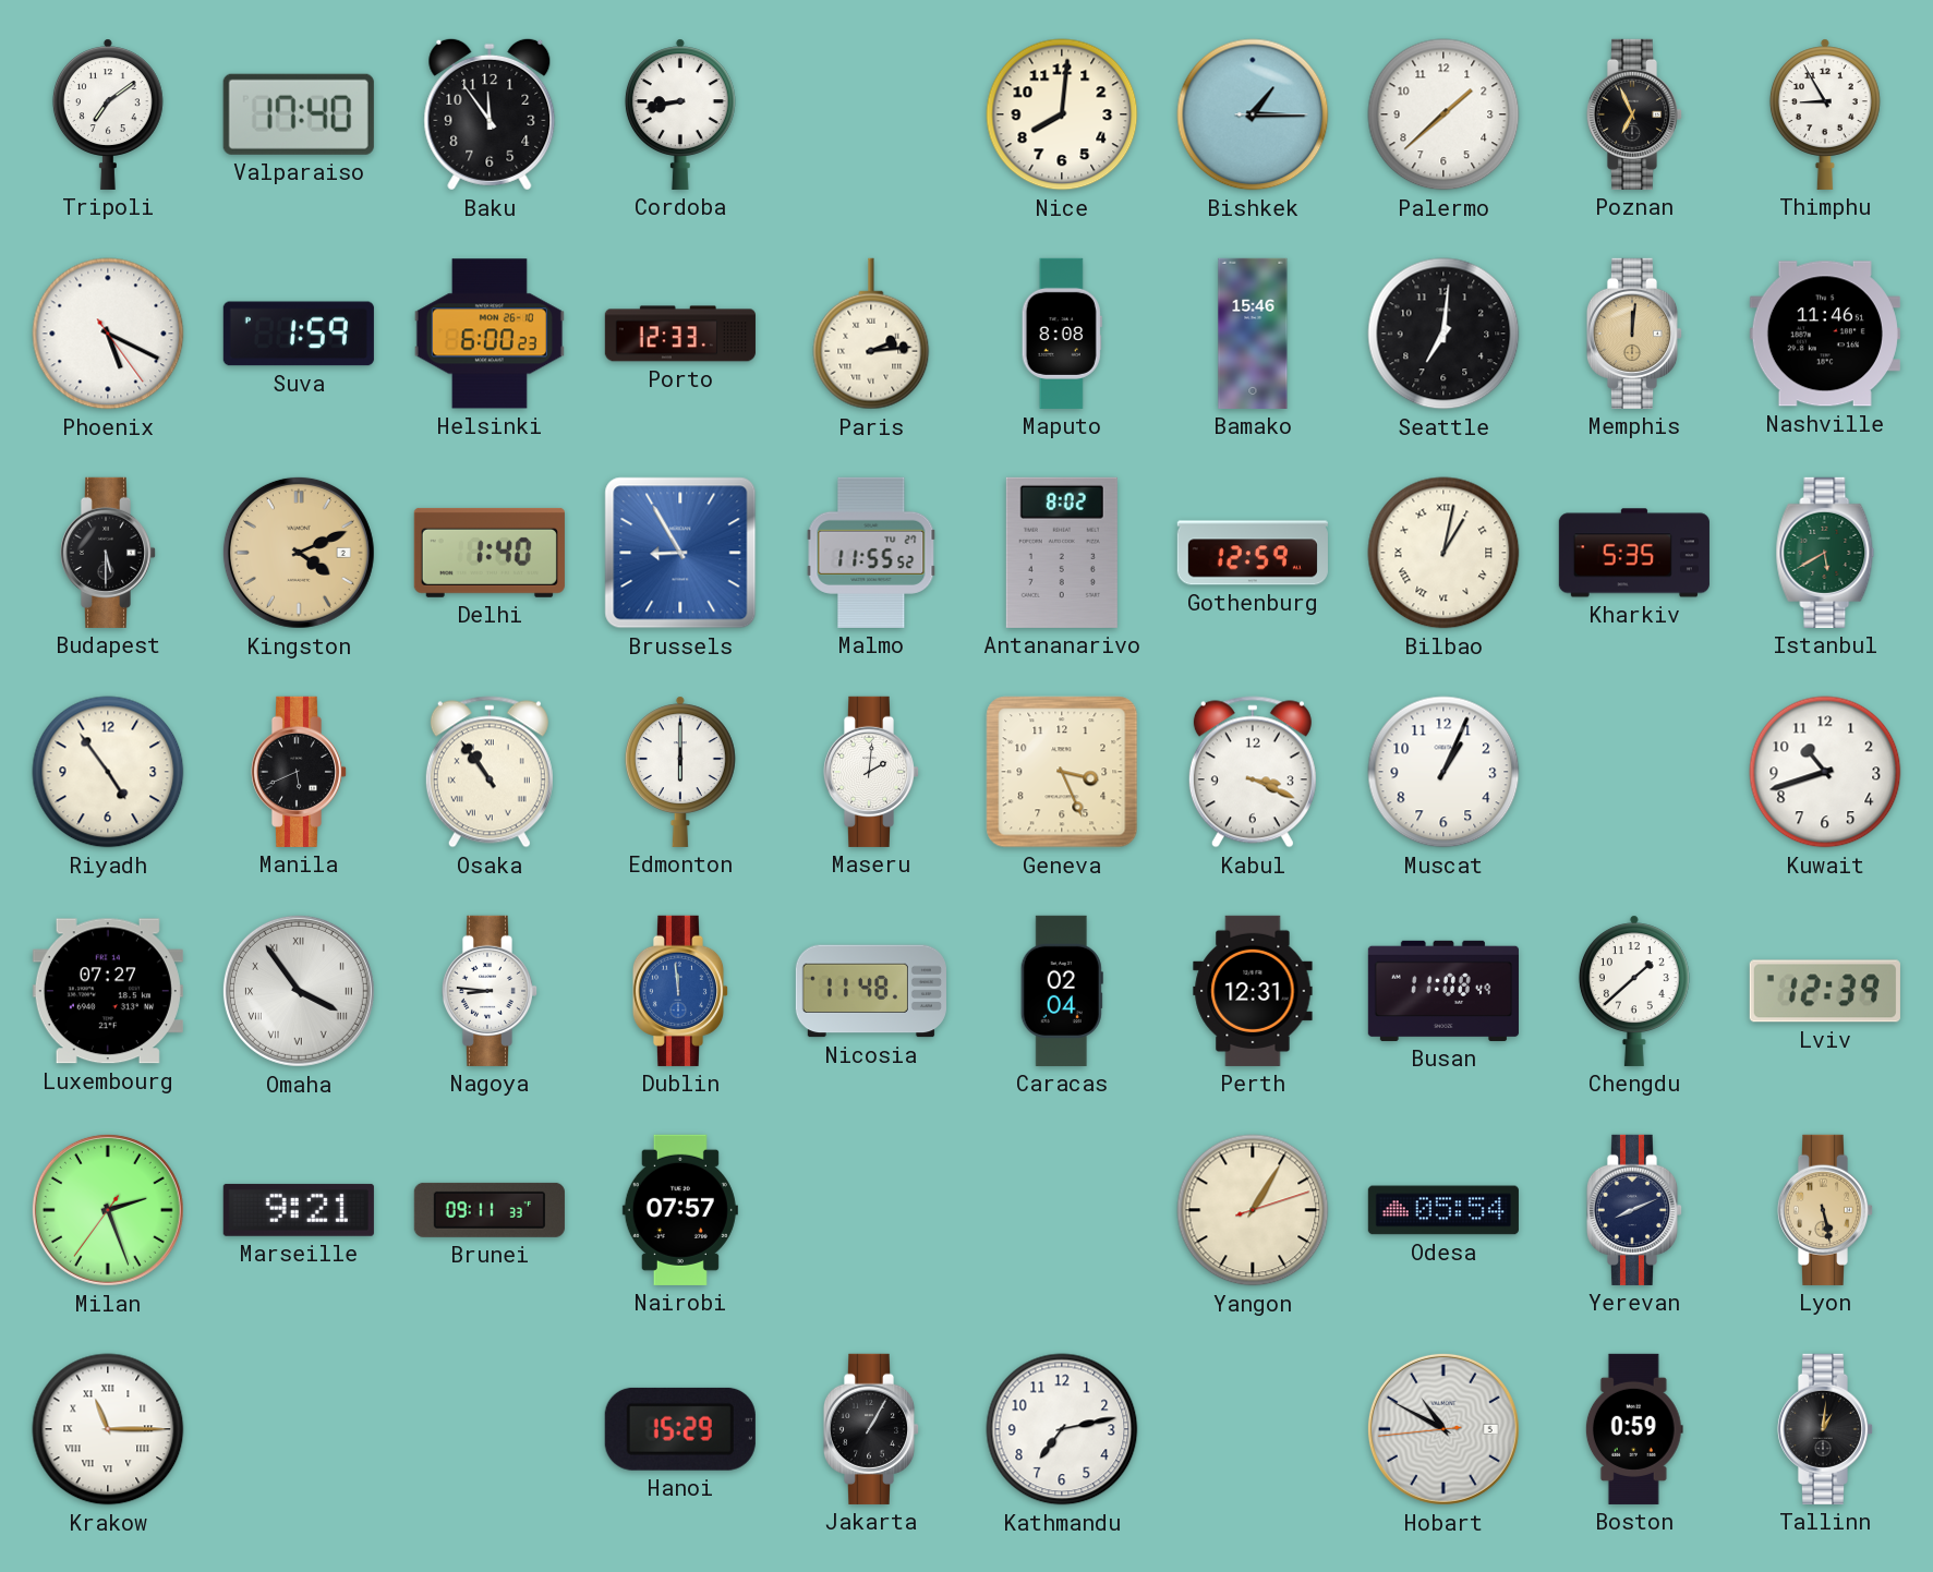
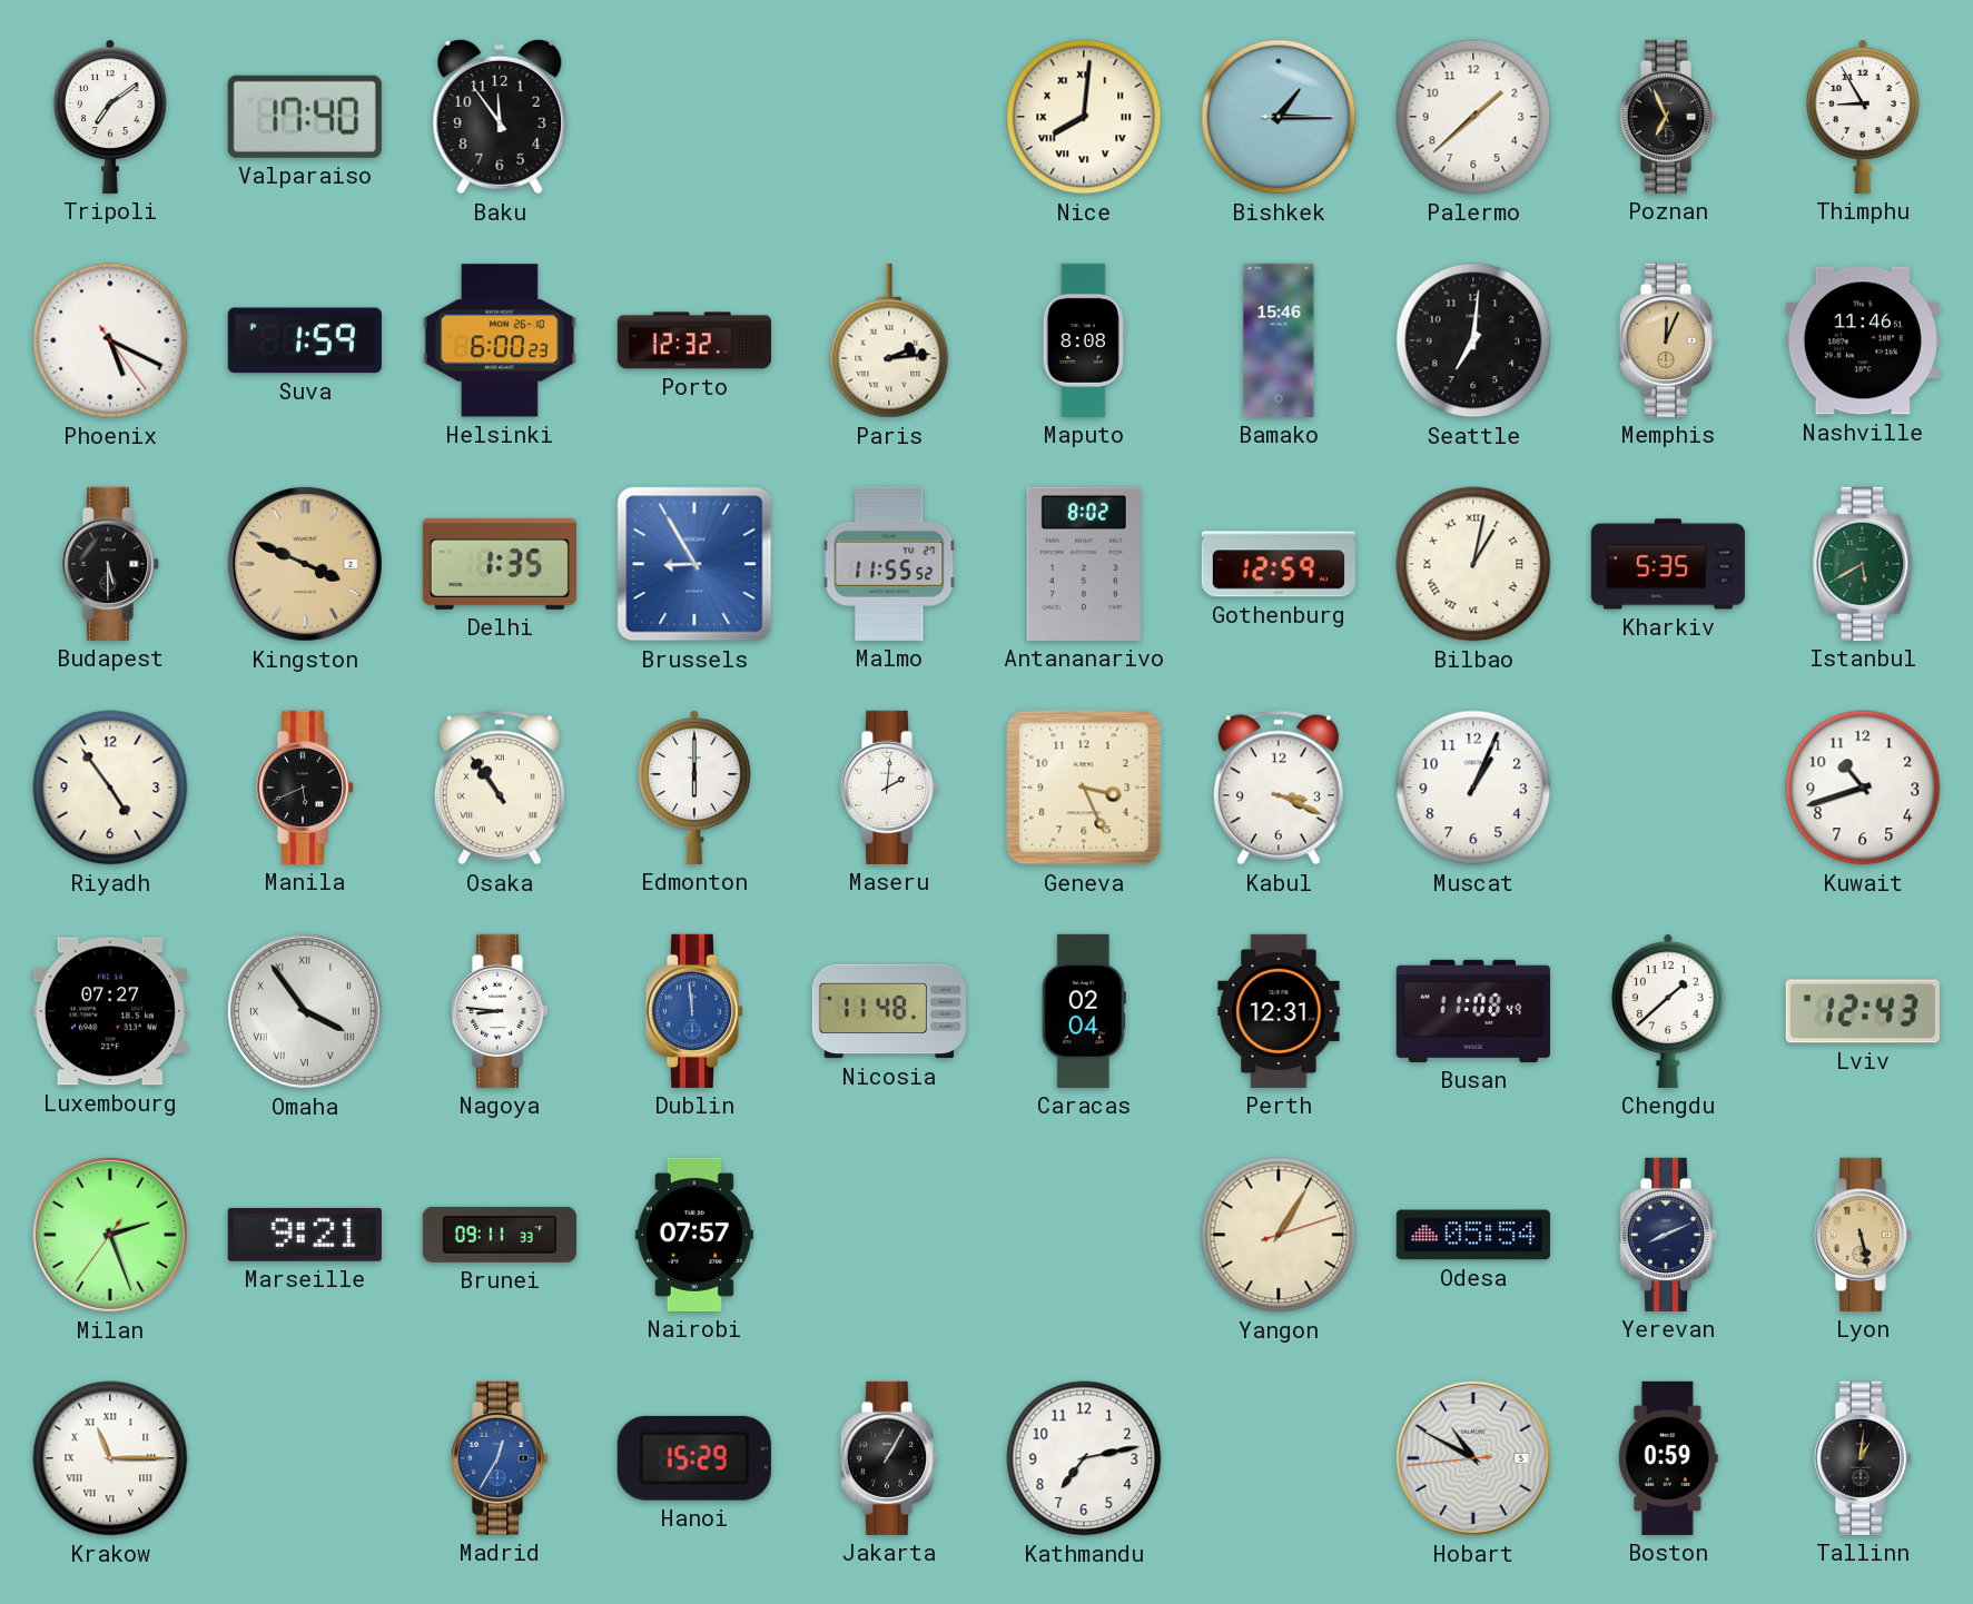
Cordoba: 8:43 -> none (680, 114)
Nice numerals: Arabic -> Roman (1084, 117)
Porto: 12:33 -> 12:32 (694, 340)
Memphis: 12:01 -> 12:04 (1668, 340)
Kingston: 4:11 -> 3:49 (305, 564)
Delhi: 1:40 -> 1:35 (500, 564)
Lviv: 12:39 -> 12:43 (1863, 1011)
Madrid: none -> 12:35 (500, 1458)
